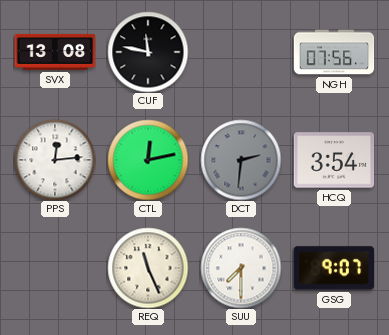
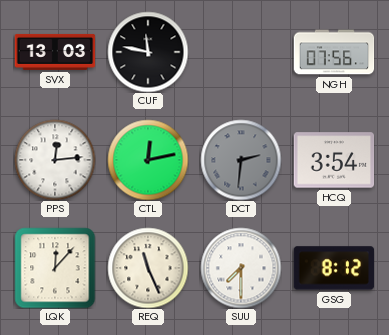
SVX: 13:08 -> 13:03 (55, 52)
LQK: none -> 12:07 (55, 268)
GSG: 9:07 -> 8:12 (334, 268)
